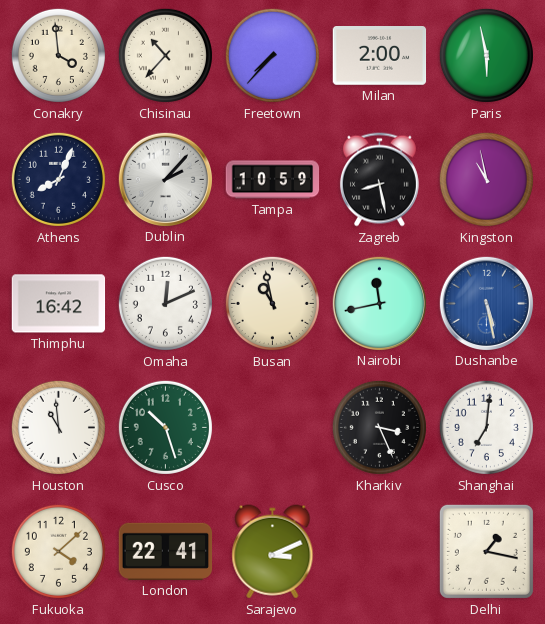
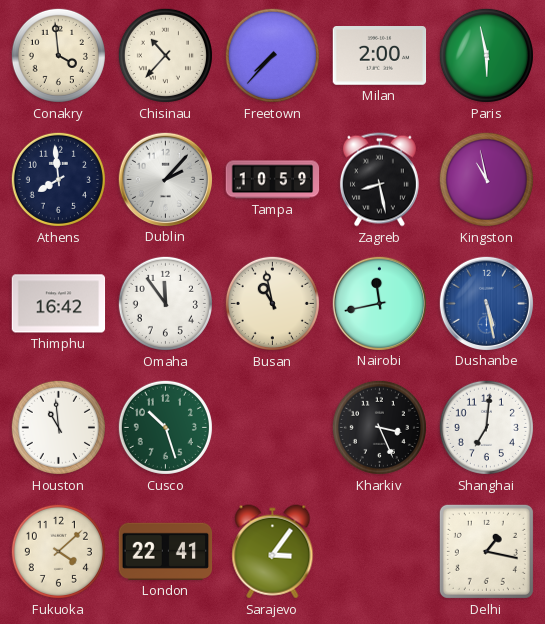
Athens: 8:04 -> 7:59 (58, 179)
Omaha: 12:11 -> 11:54 (165, 303)
Sarajevo: 3:11 -> 3:06 (273, 552)
